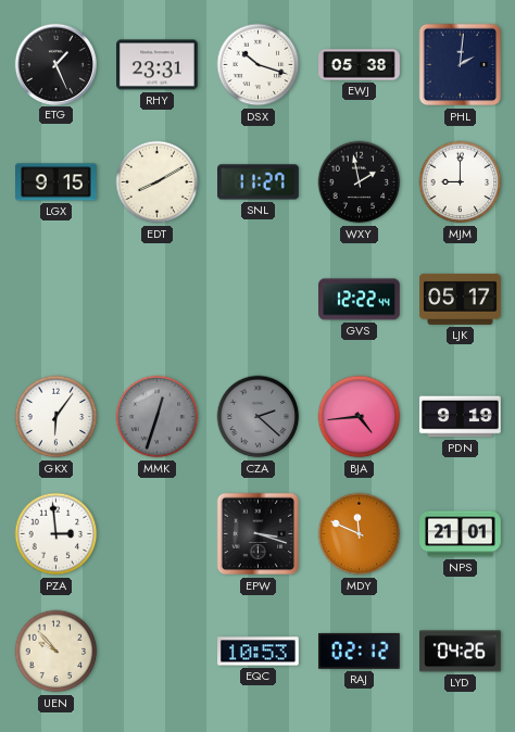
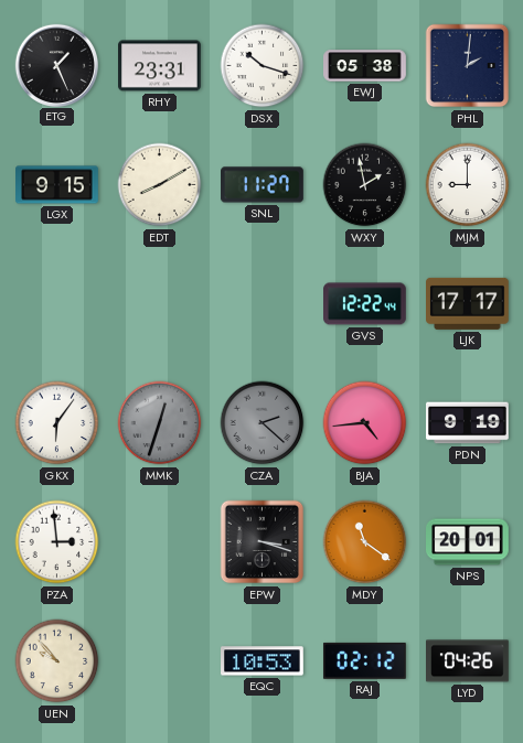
LJK: 05:17 -> 17:17 (468, 303)
MDY: 11:49 -> 11:21 (365, 542)
NPS: 21:01 -> 20:01 (468, 542)
